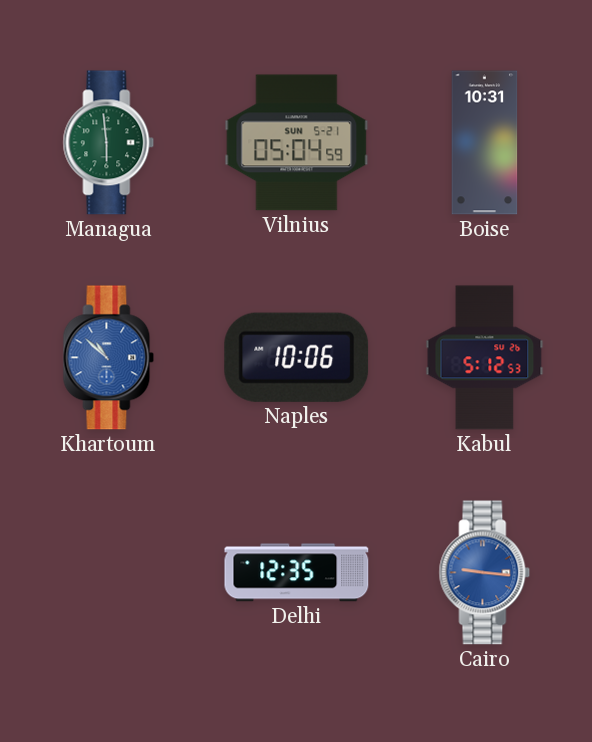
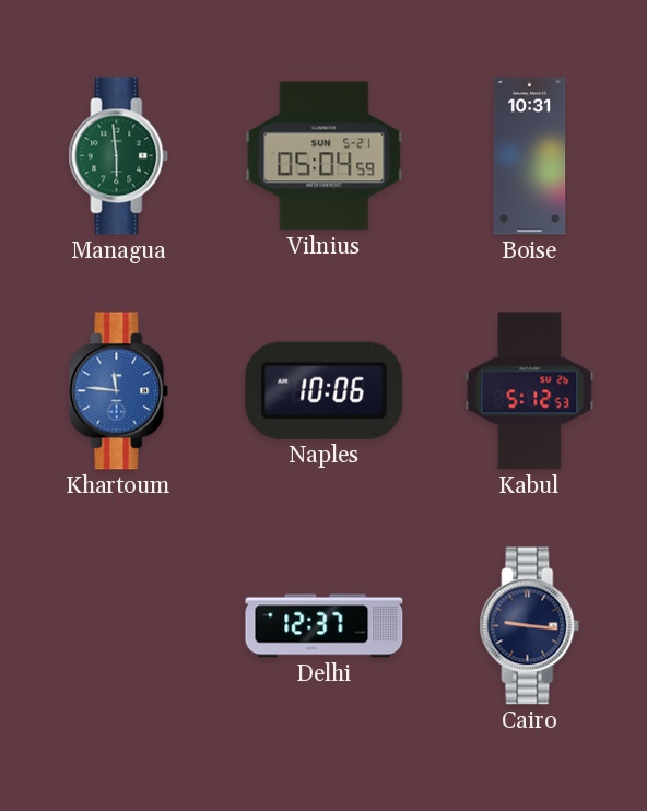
Khartoum: 10:52 -> 11:46 (119, 391)
Delhi: 12:35 -> 12:37 (325, 626)
Cairo dial: blue -> navy (530, 626)
